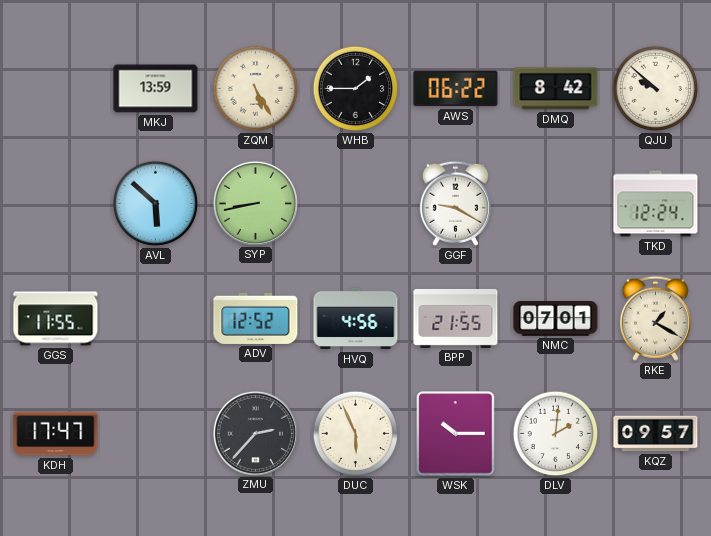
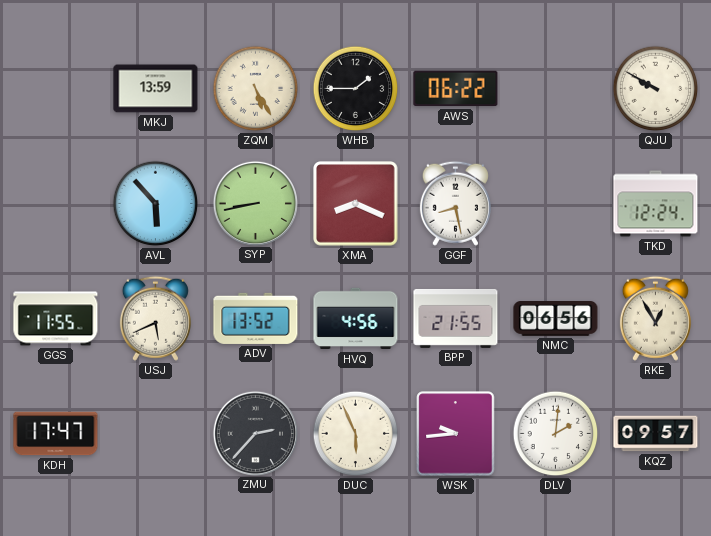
DMQ: 8:42 -> none (556, 89)
QJU: 9:52 -> 9:50 (656, 89)
AVL: 5:52 -> 5:53 (156, 204)
XMA: none -> 8:19 (356, 204)
GGF: 9:20 -> 8:28 (455, 203)
USJ: none -> 5:41 (155, 318)
ADV: 12:52 -> 13:52 (256, 318)
NMC: 07:01 -> 06:56 (556, 319)
RKE: 1:20 -> 12:55 (655, 318)
WSK: 10:15 -> 9:44 (456, 434)
